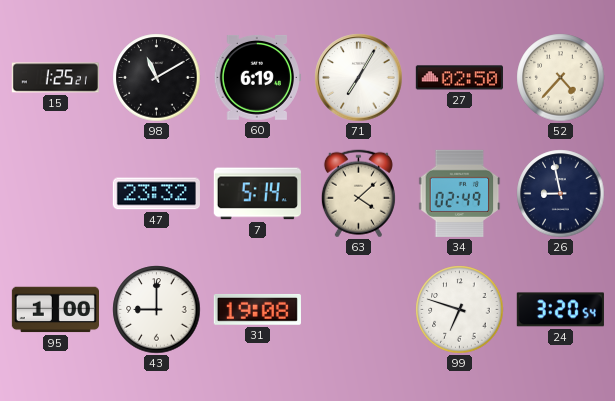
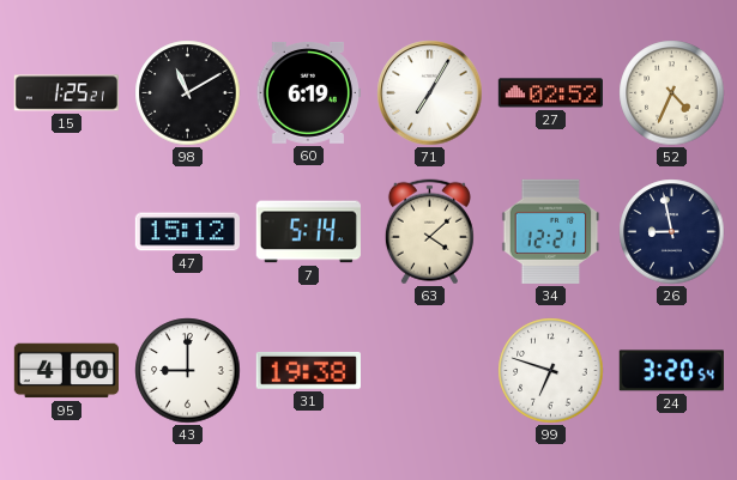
27: 02:50 -> 02:52 (550, 93)
52: 4:37 -> 4:34 (672, 93)
47: 23:32 -> 15:12 (187, 232)
34: 02:49 -> 12:21 (551, 231)
95: 1:00 -> 4:00 (66, 371)
31: 19:08 -> 19:38 (308, 370)
